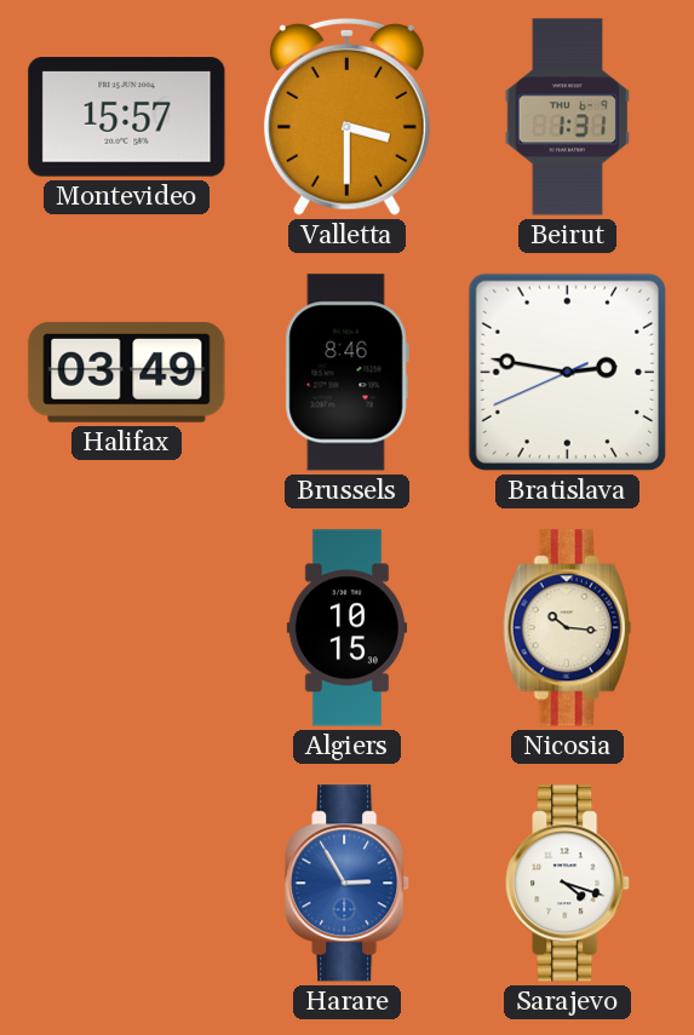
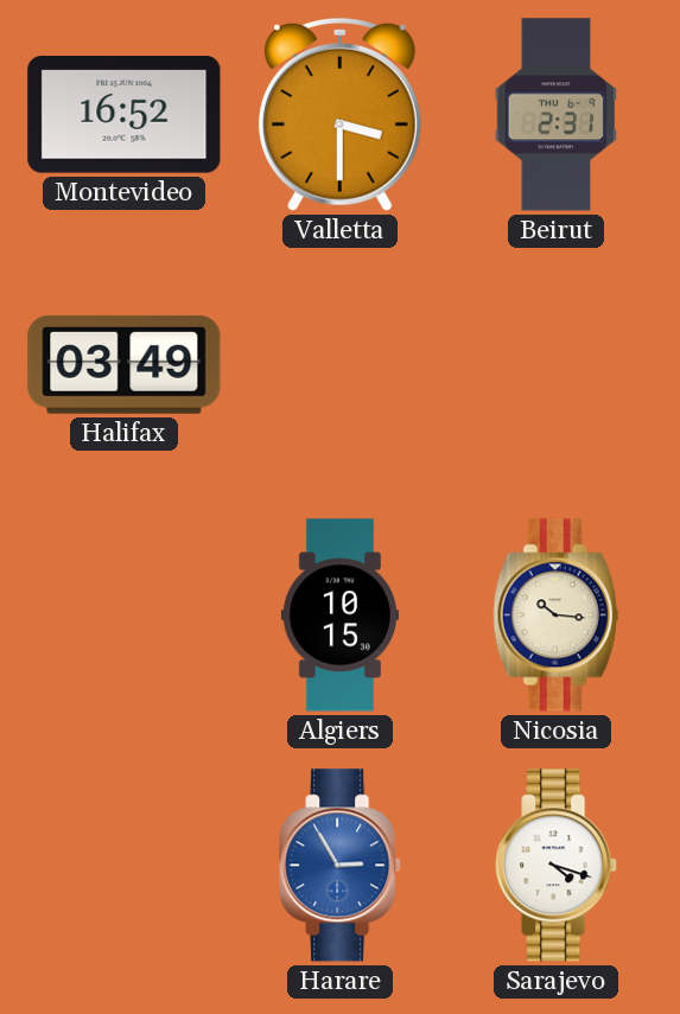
Montevideo: 15:57 -> 16:52 (125, 115)
Beirut: 1:31 -> 2:31 (555, 115)
Brussels: 8:46 -> none (346, 373)
Bratislava: 2:46 -> none (567, 372)
